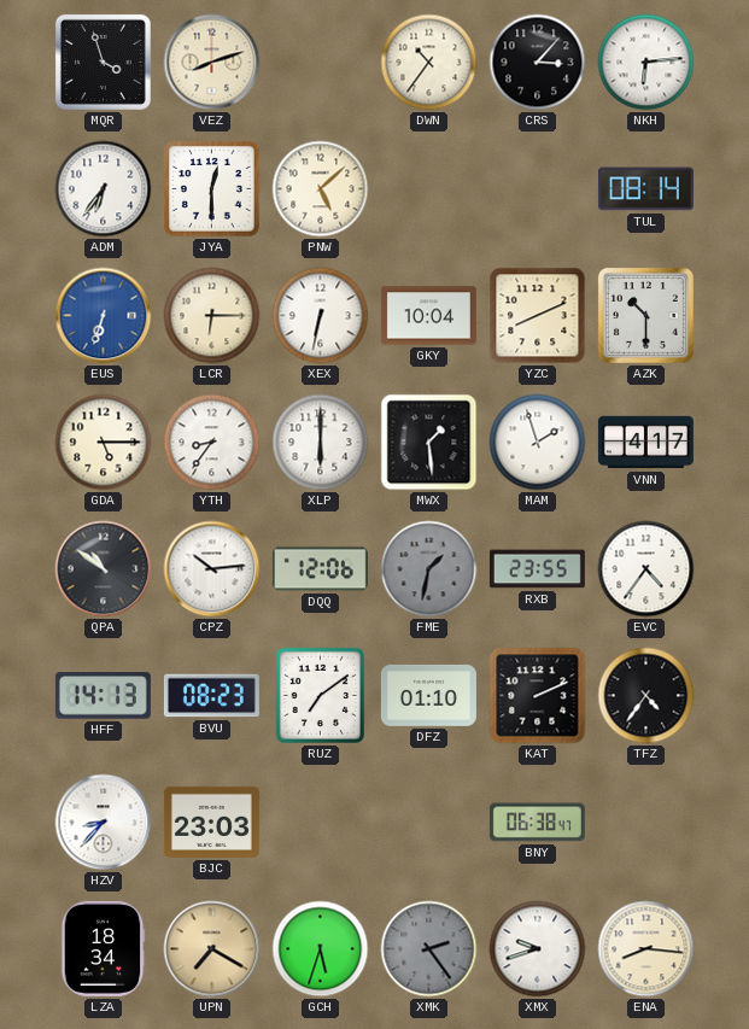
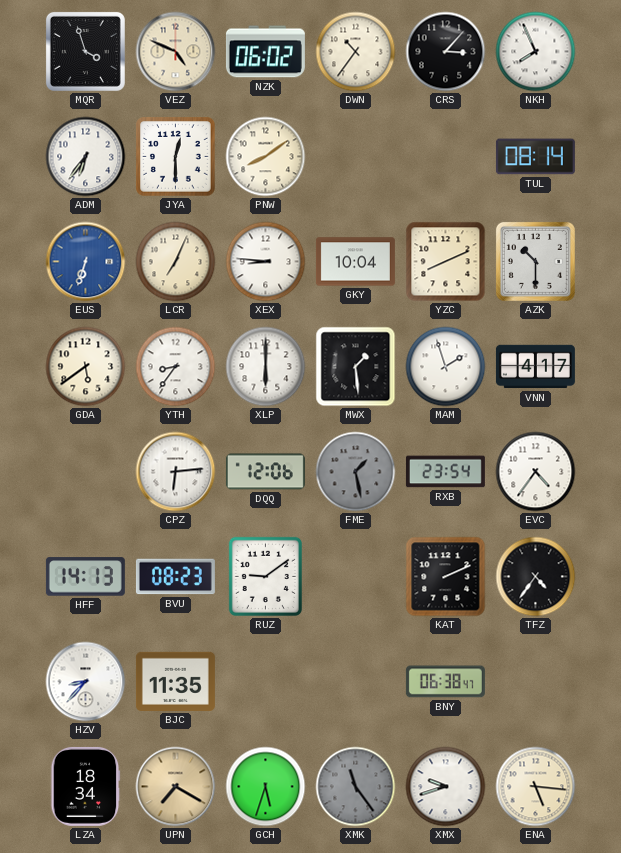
VEZ: 8:12 -> 4:49 (176, 52)
NZK: none -> 06:02 (265, 52)
NKH: 6:14 -> 7:56 (536, 52)
PNW: 5:08 -> 8:09 (266, 157)
LCR: 6:15 -> 7:04 (176, 262)
XEX: 6:32 -> 8:46 (266, 262)
GDA: 5:15 -> 5:39 (86, 367)
QPA: 10:51 -> none (104, 569)
CPZ: 10:14 -> 6:14 (176, 472)
FME: 1:32 -> 1:28 (356, 472)
RXB: 23:55 -> 23:54 (445, 472)
RUZ: 7:09 -> 9:09 (265, 576)
DFZ: 01:10 -> none (428, 695)
BJC: 23:03 -> 11:35 (175, 681)
XMK: 2:24 -> 11:24 (356, 787)
ENA: 8:16 -> 5:16 (536, 787)
